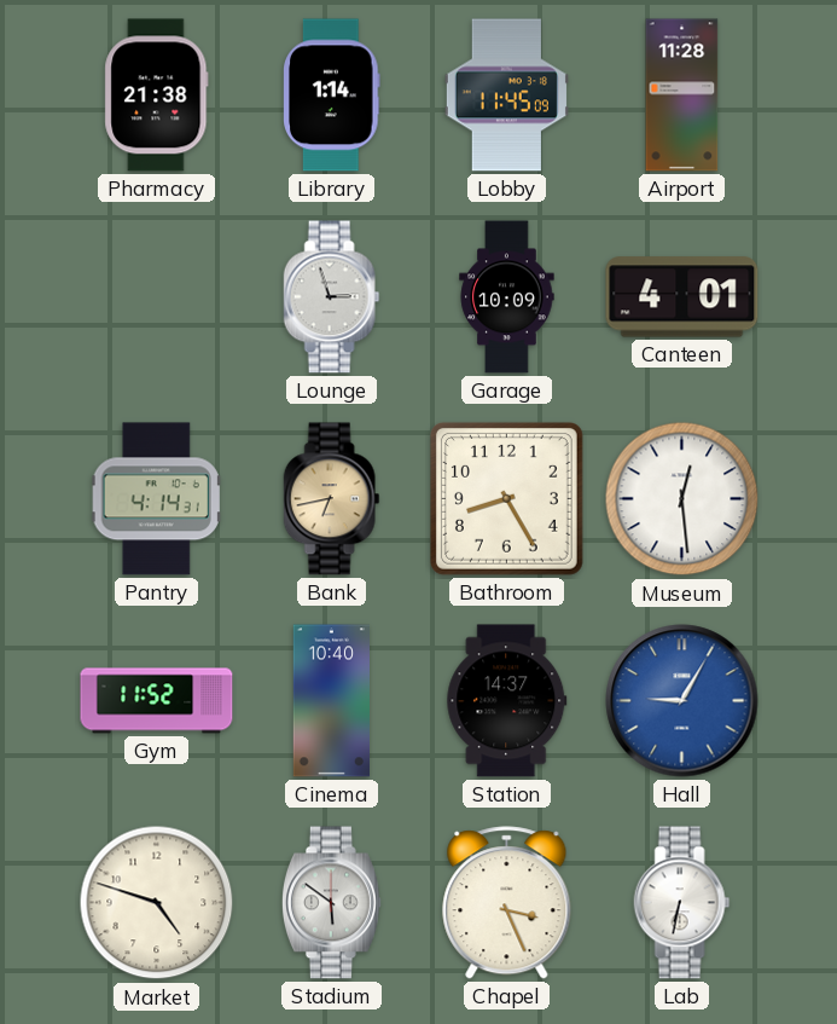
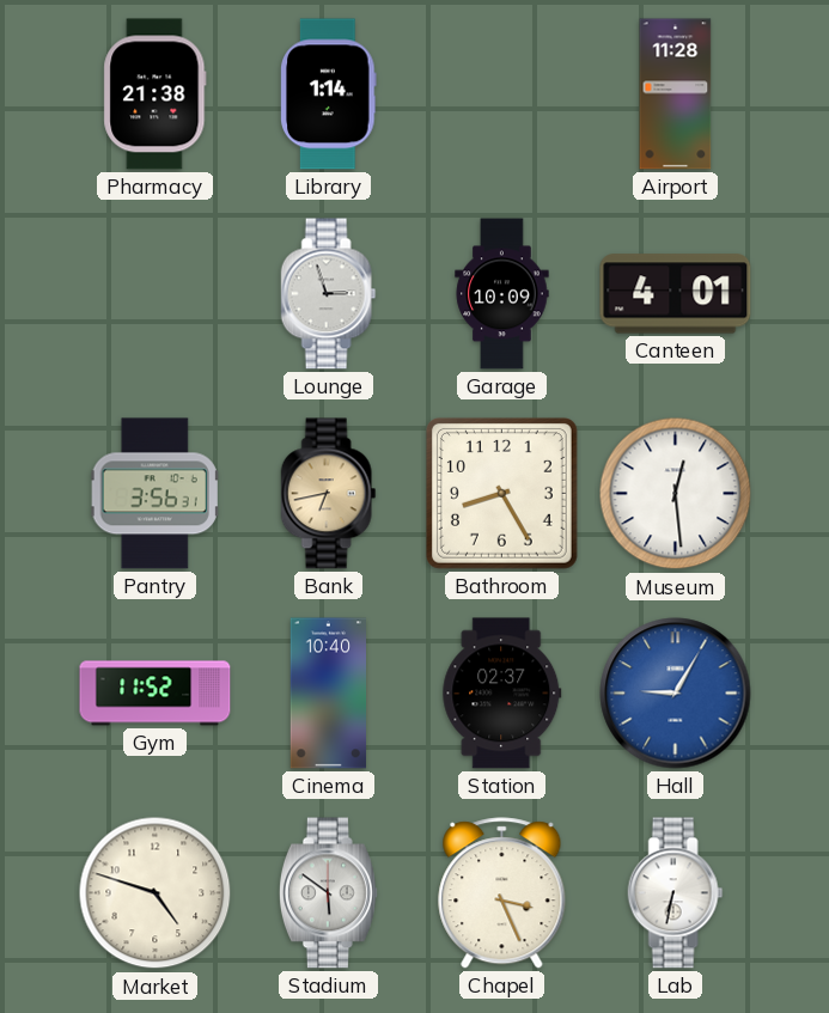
Lobby: 11:45 -> none (506, 96)
Pantry: 4:14 -> 3:56 (156, 494)
Station: 14:37 -> 02:37 (502, 694)
